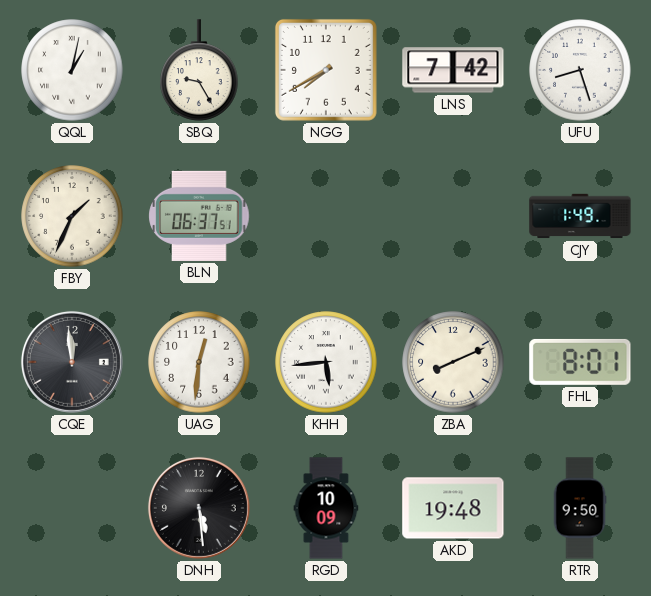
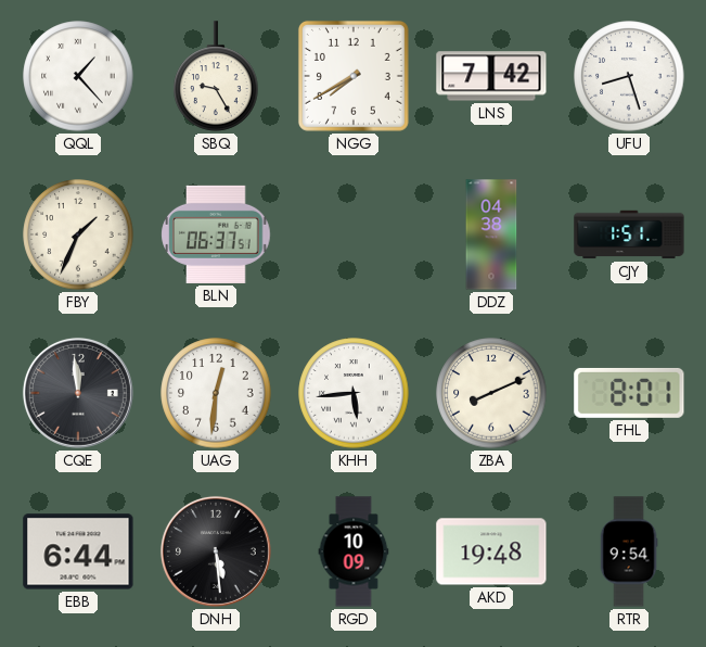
QQL: 1:02 -> 1:23 (78, 76)
DDZ: none -> 04:38 (491, 234)
CJY: 1:49 -> 1:51 (629, 234)
EBB: none -> 6:44 (78, 551)
RTR: 9:50 -> 9:54 (629, 551)
